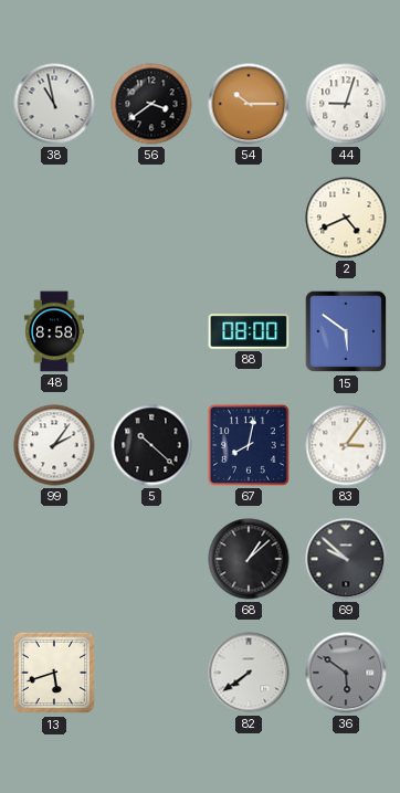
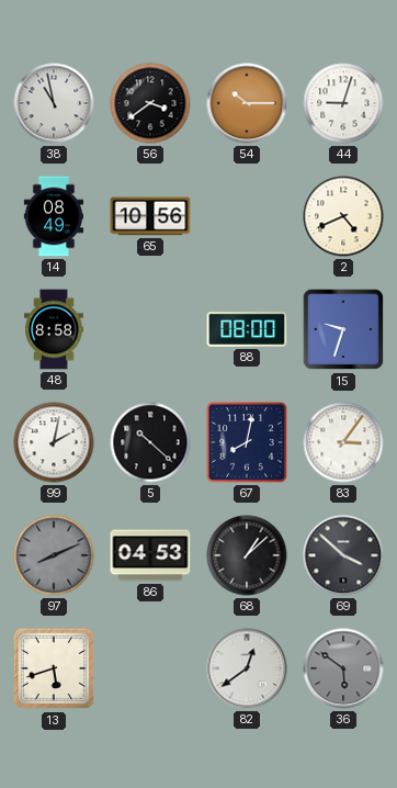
14: none -> 08:49 (53, 216)
65: none -> 10:56 (150, 216)
15: 5:51 -> 9:33 (343, 329)
99: 2:06 -> 2:02 (54, 442)
97: none -> 8:11 (54, 555)
86: none -> 04:53 (150, 555)
69: 9:52 -> 3:52 (343, 555)
82: 7:39 -> 12:39 (247, 668)
